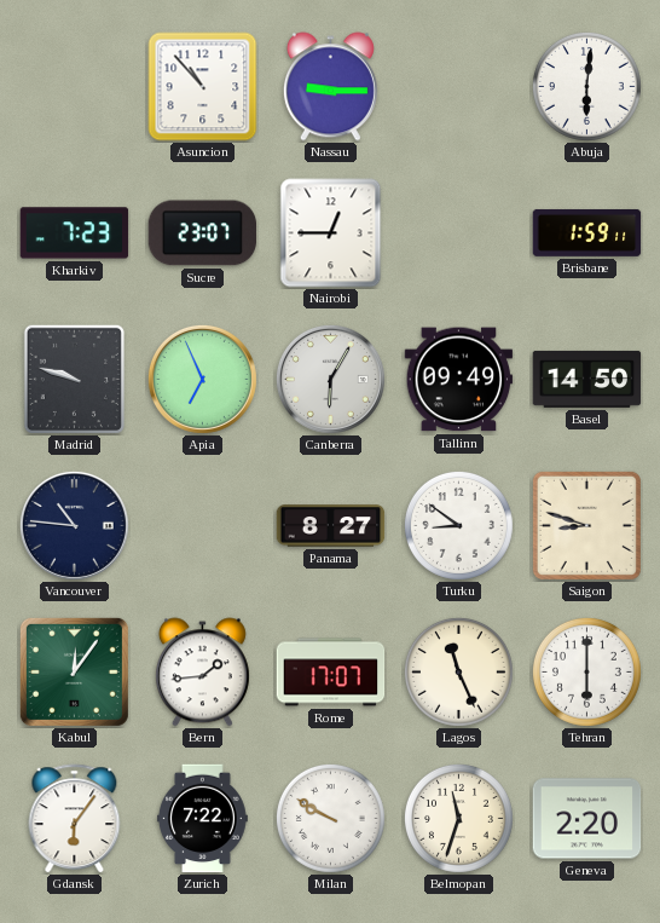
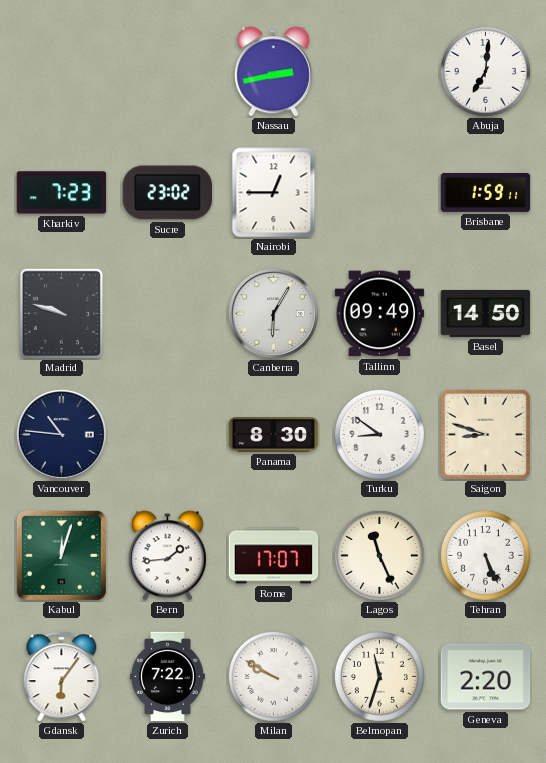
Asuncion: 10:53 -> none (203, 87)
Nassau: 9:15 -> 2:43 (273, 72)
Abuja: 6:01 -> 7:01 (485, 71)
Sucre: 23:07 -> 23:02 (168, 193)
Apia: 6:56 -> none (202, 379)
Panama: 8:27 -> 8:30 (274, 435)
Kabul: 12:06 -> 12:03 (61, 555)
Tehran: 6:00 -> 5:26 (485, 555)
